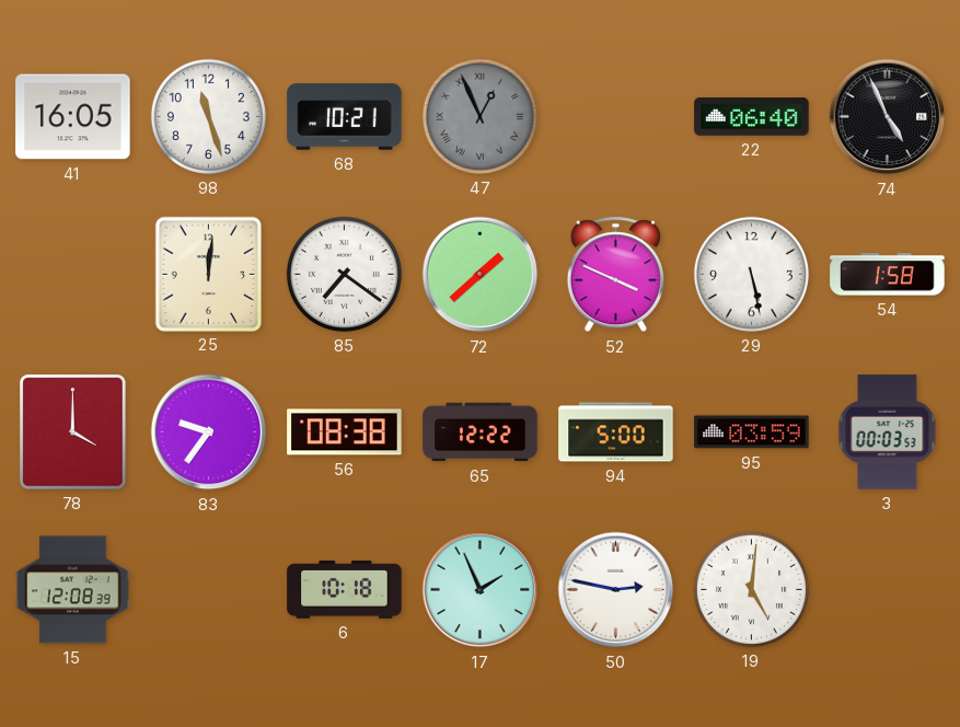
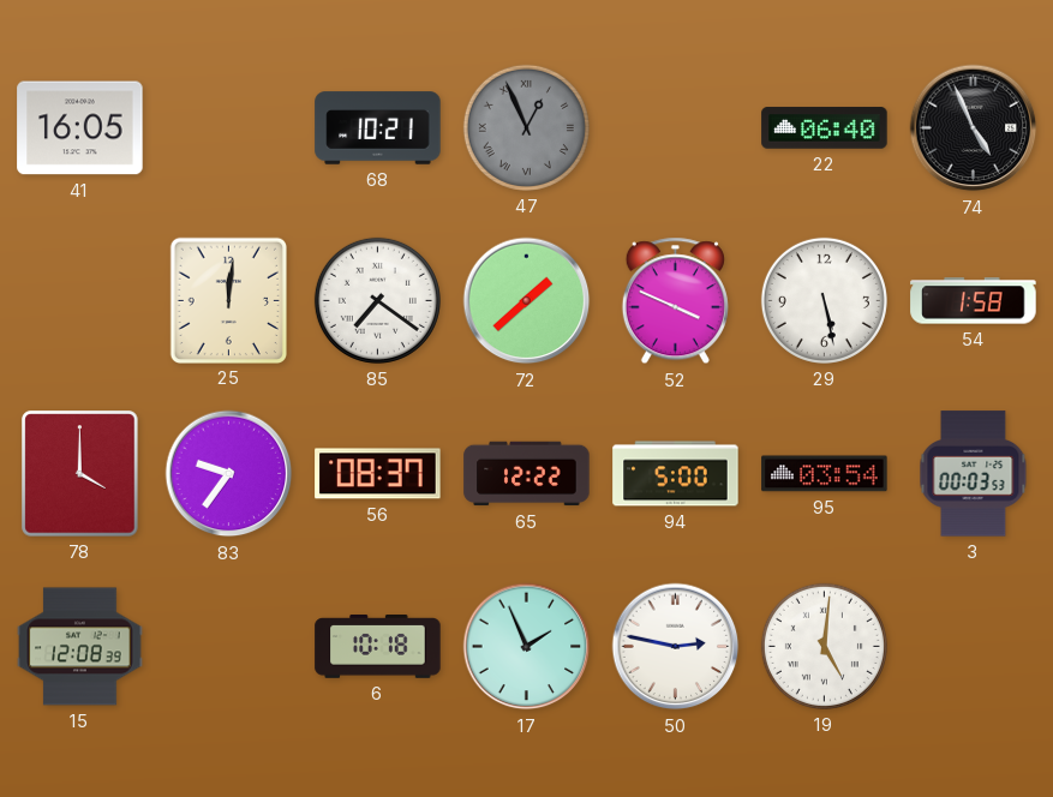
98: 11:27 -> none (208, 116)
56: 08:38 -> 08:37 (378, 474)
95: 03:59 -> 03:54 (825, 474)
